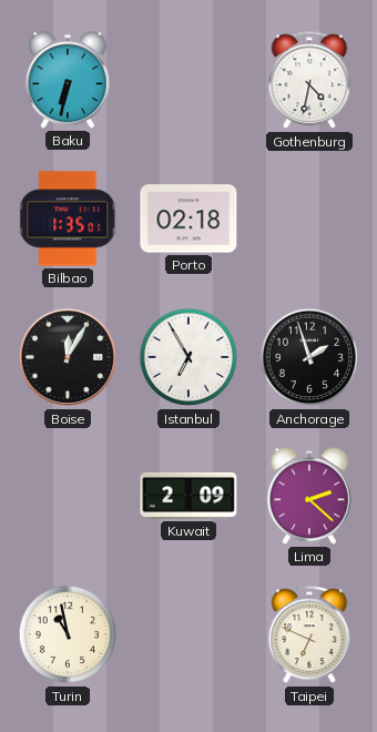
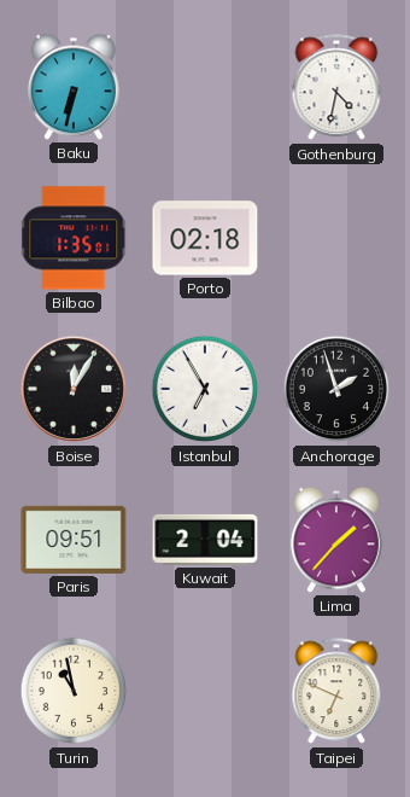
Paris: none -> 09:51 (74, 540)
Kuwait: 2:09 -> 2:04 (205, 540)
Lima: 2:22 -> 1:37 (336, 540)
